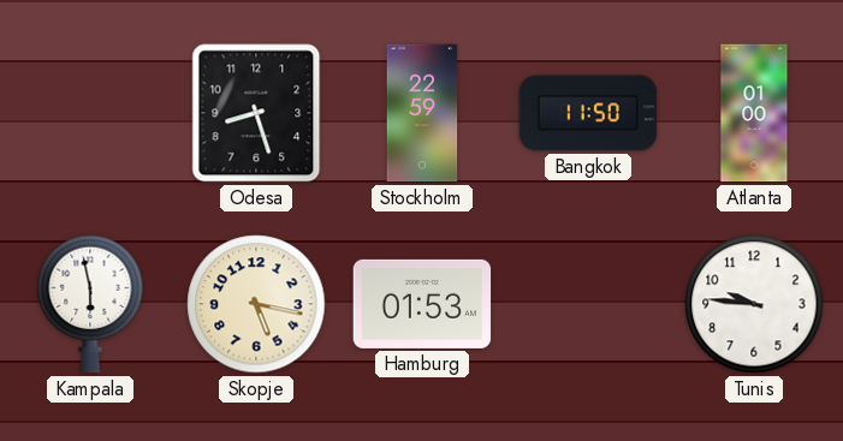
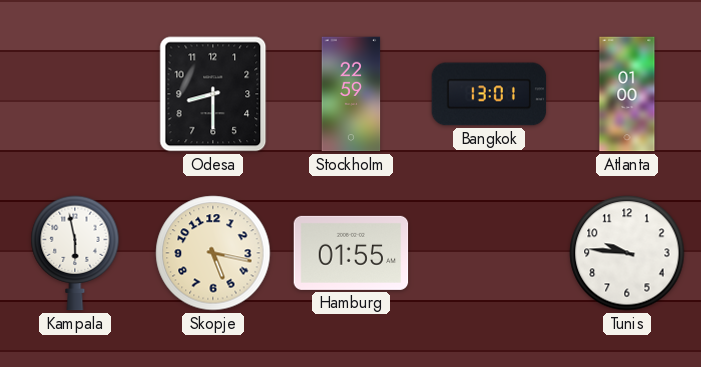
Odesa: 8:27 -> 8:30 (213, 94)
Bangkok: 11:50 -> 13:01 (489, 94)
Hamburg: 01:53 -> 01:55 (351, 253)
